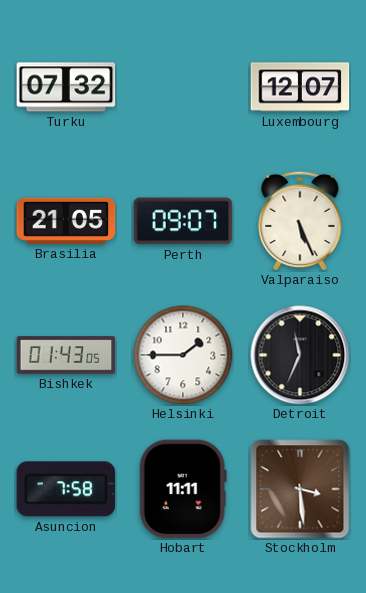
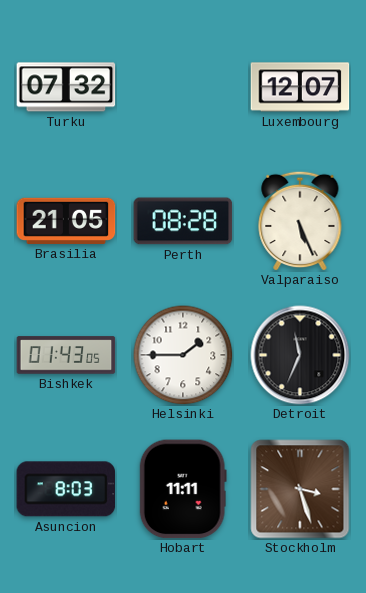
Perth: 09:07 -> 08:28 (183, 221)
Asuncion: 7:58 -> 8:03 (66, 489)
Stockholm: 3:29 -> 3:27 (300, 489)
